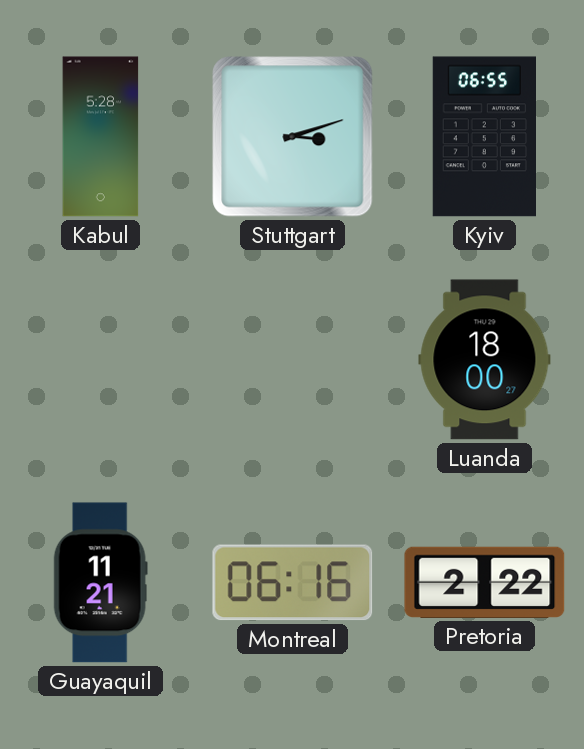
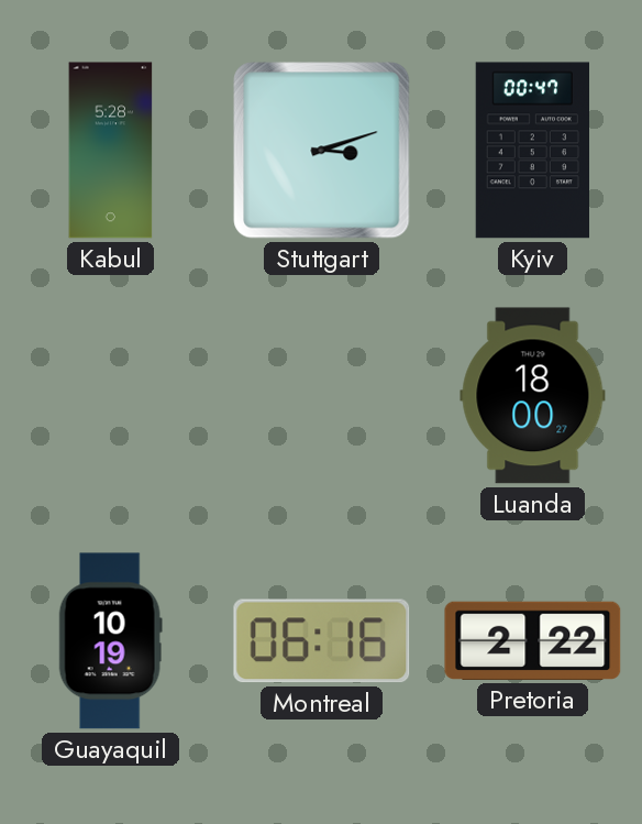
Kyiv: 06:55 -> 00:47 (532, 151)
Guayaquil: 11:21 -> 10:19 (110, 641)
